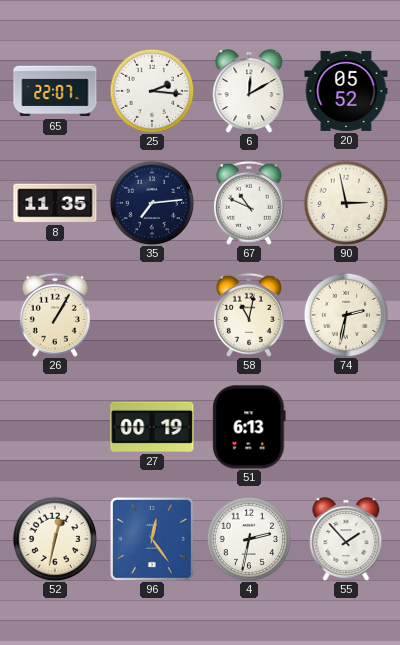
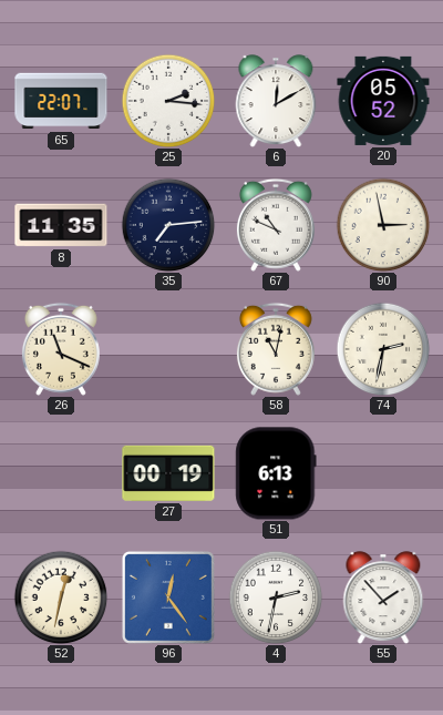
26: 1:05 -> 11:19 (61, 349)
